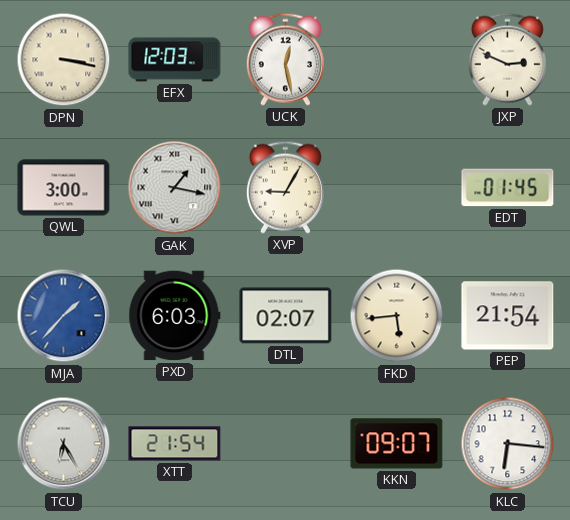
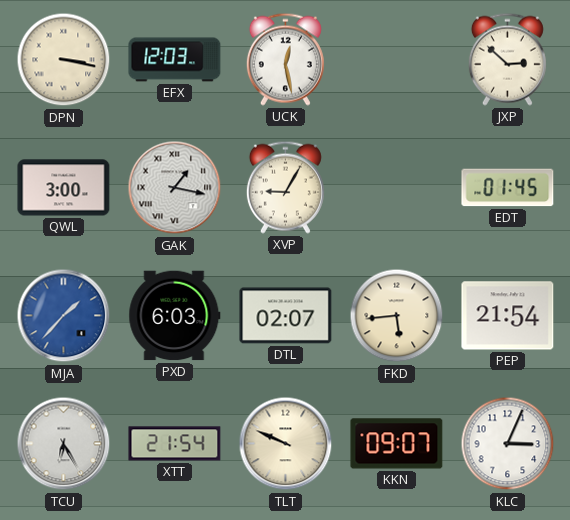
JXP: 2:49 -> 2:52 (507, 59)
TLT: none -> 9:49 (286, 444)
KLC: 6:16 -> 3:04 (508, 444)
